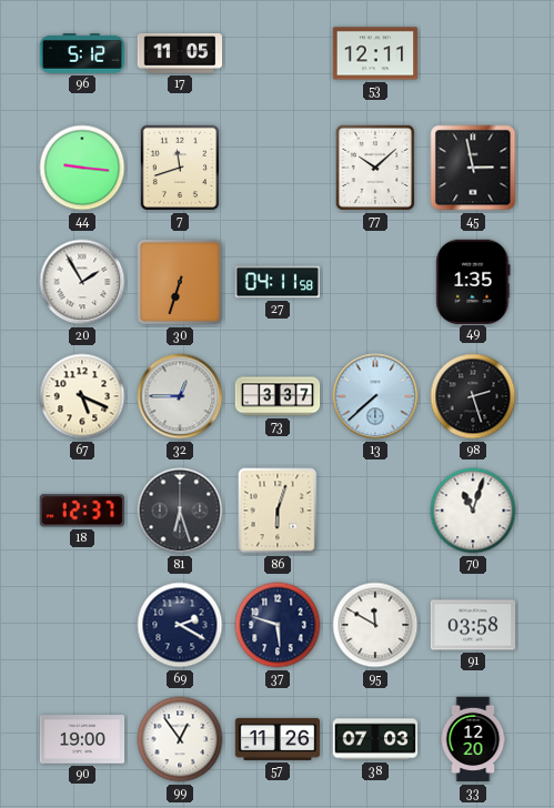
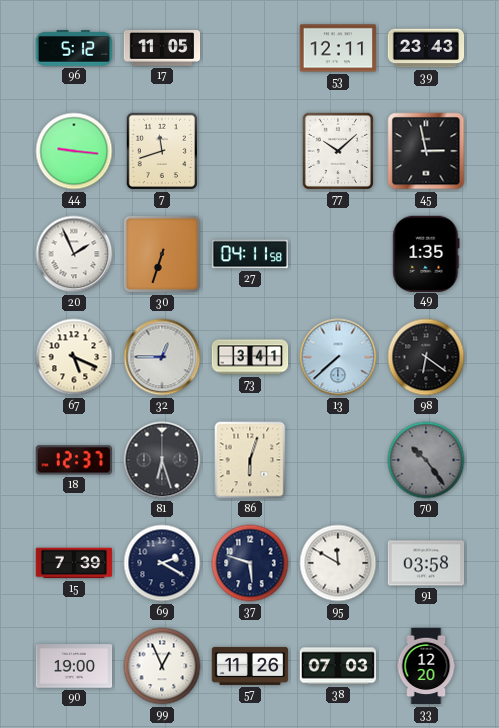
39: none -> 23:43 (426, 48)
20: 1:55 -> 1:56 (74, 254)
73: 3:37 -> 3:41 (250, 357)
98: 2:27 -> 6:21 (426, 357)
70: 11:03 -> 10:24 (426, 460)
70 dial: white -> grey (426, 460)
15: none -> 7:39 (74, 563)
99: 12:54 -> 12:56 (162, 666)
